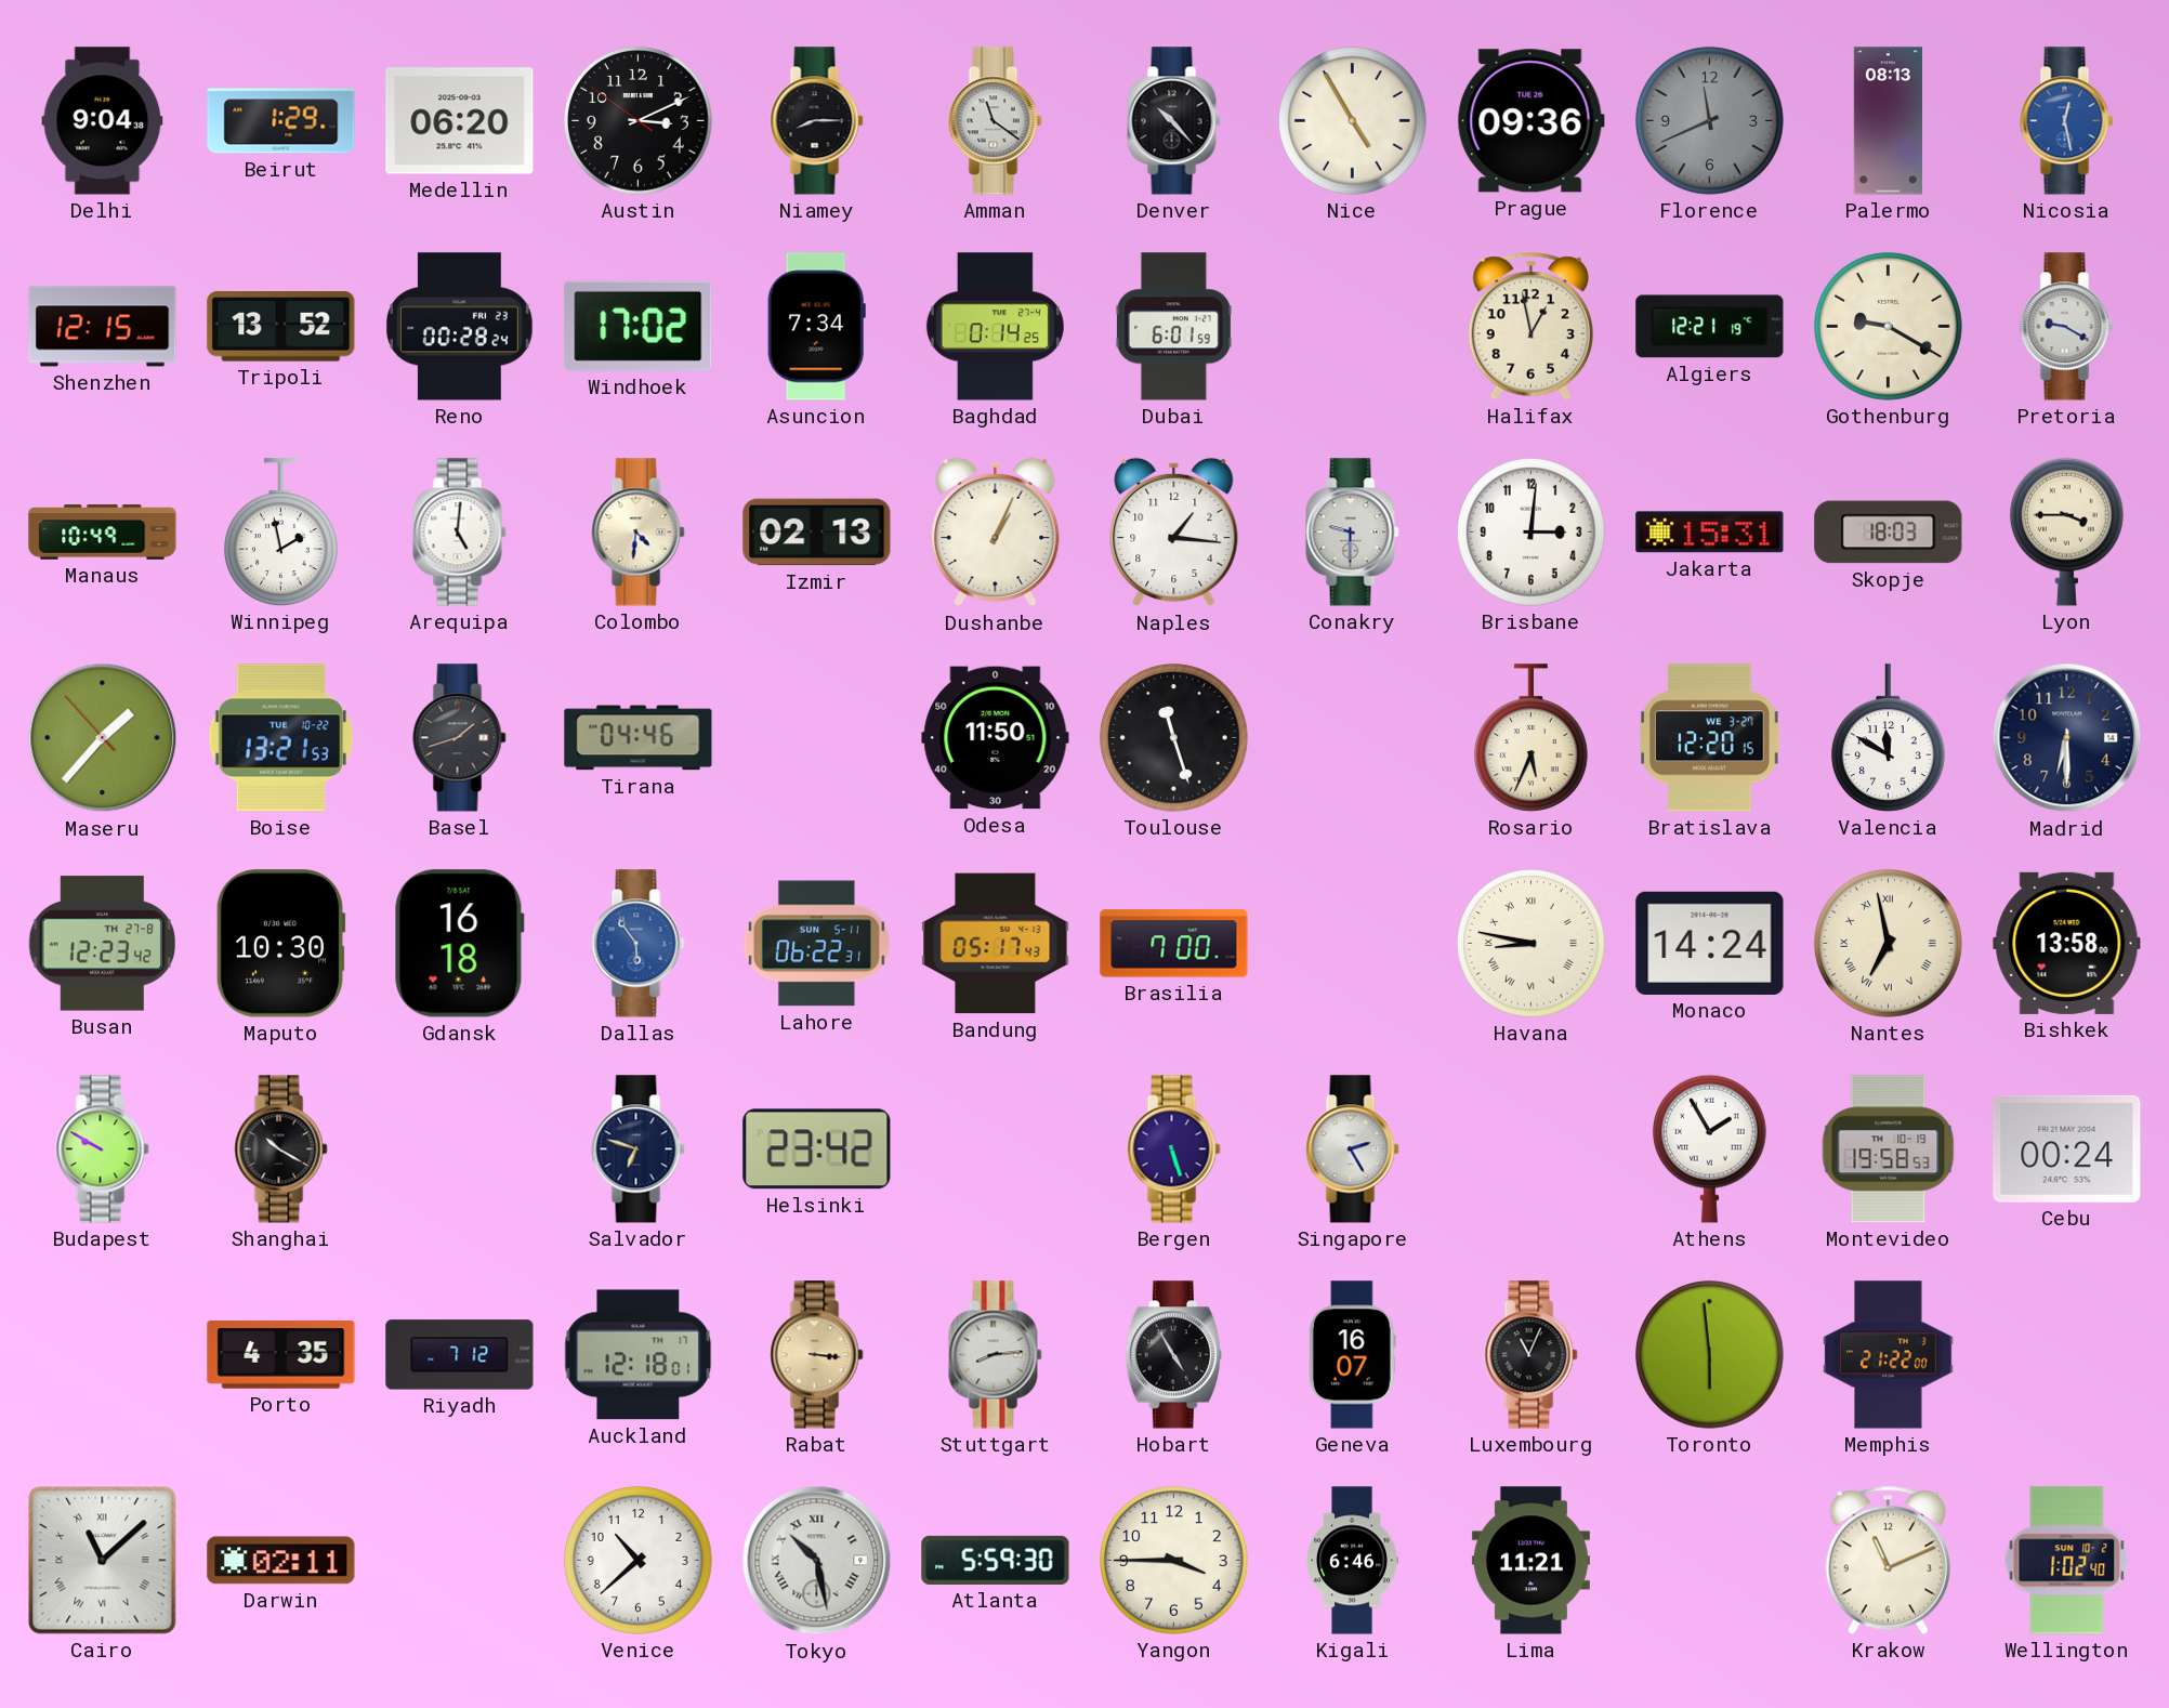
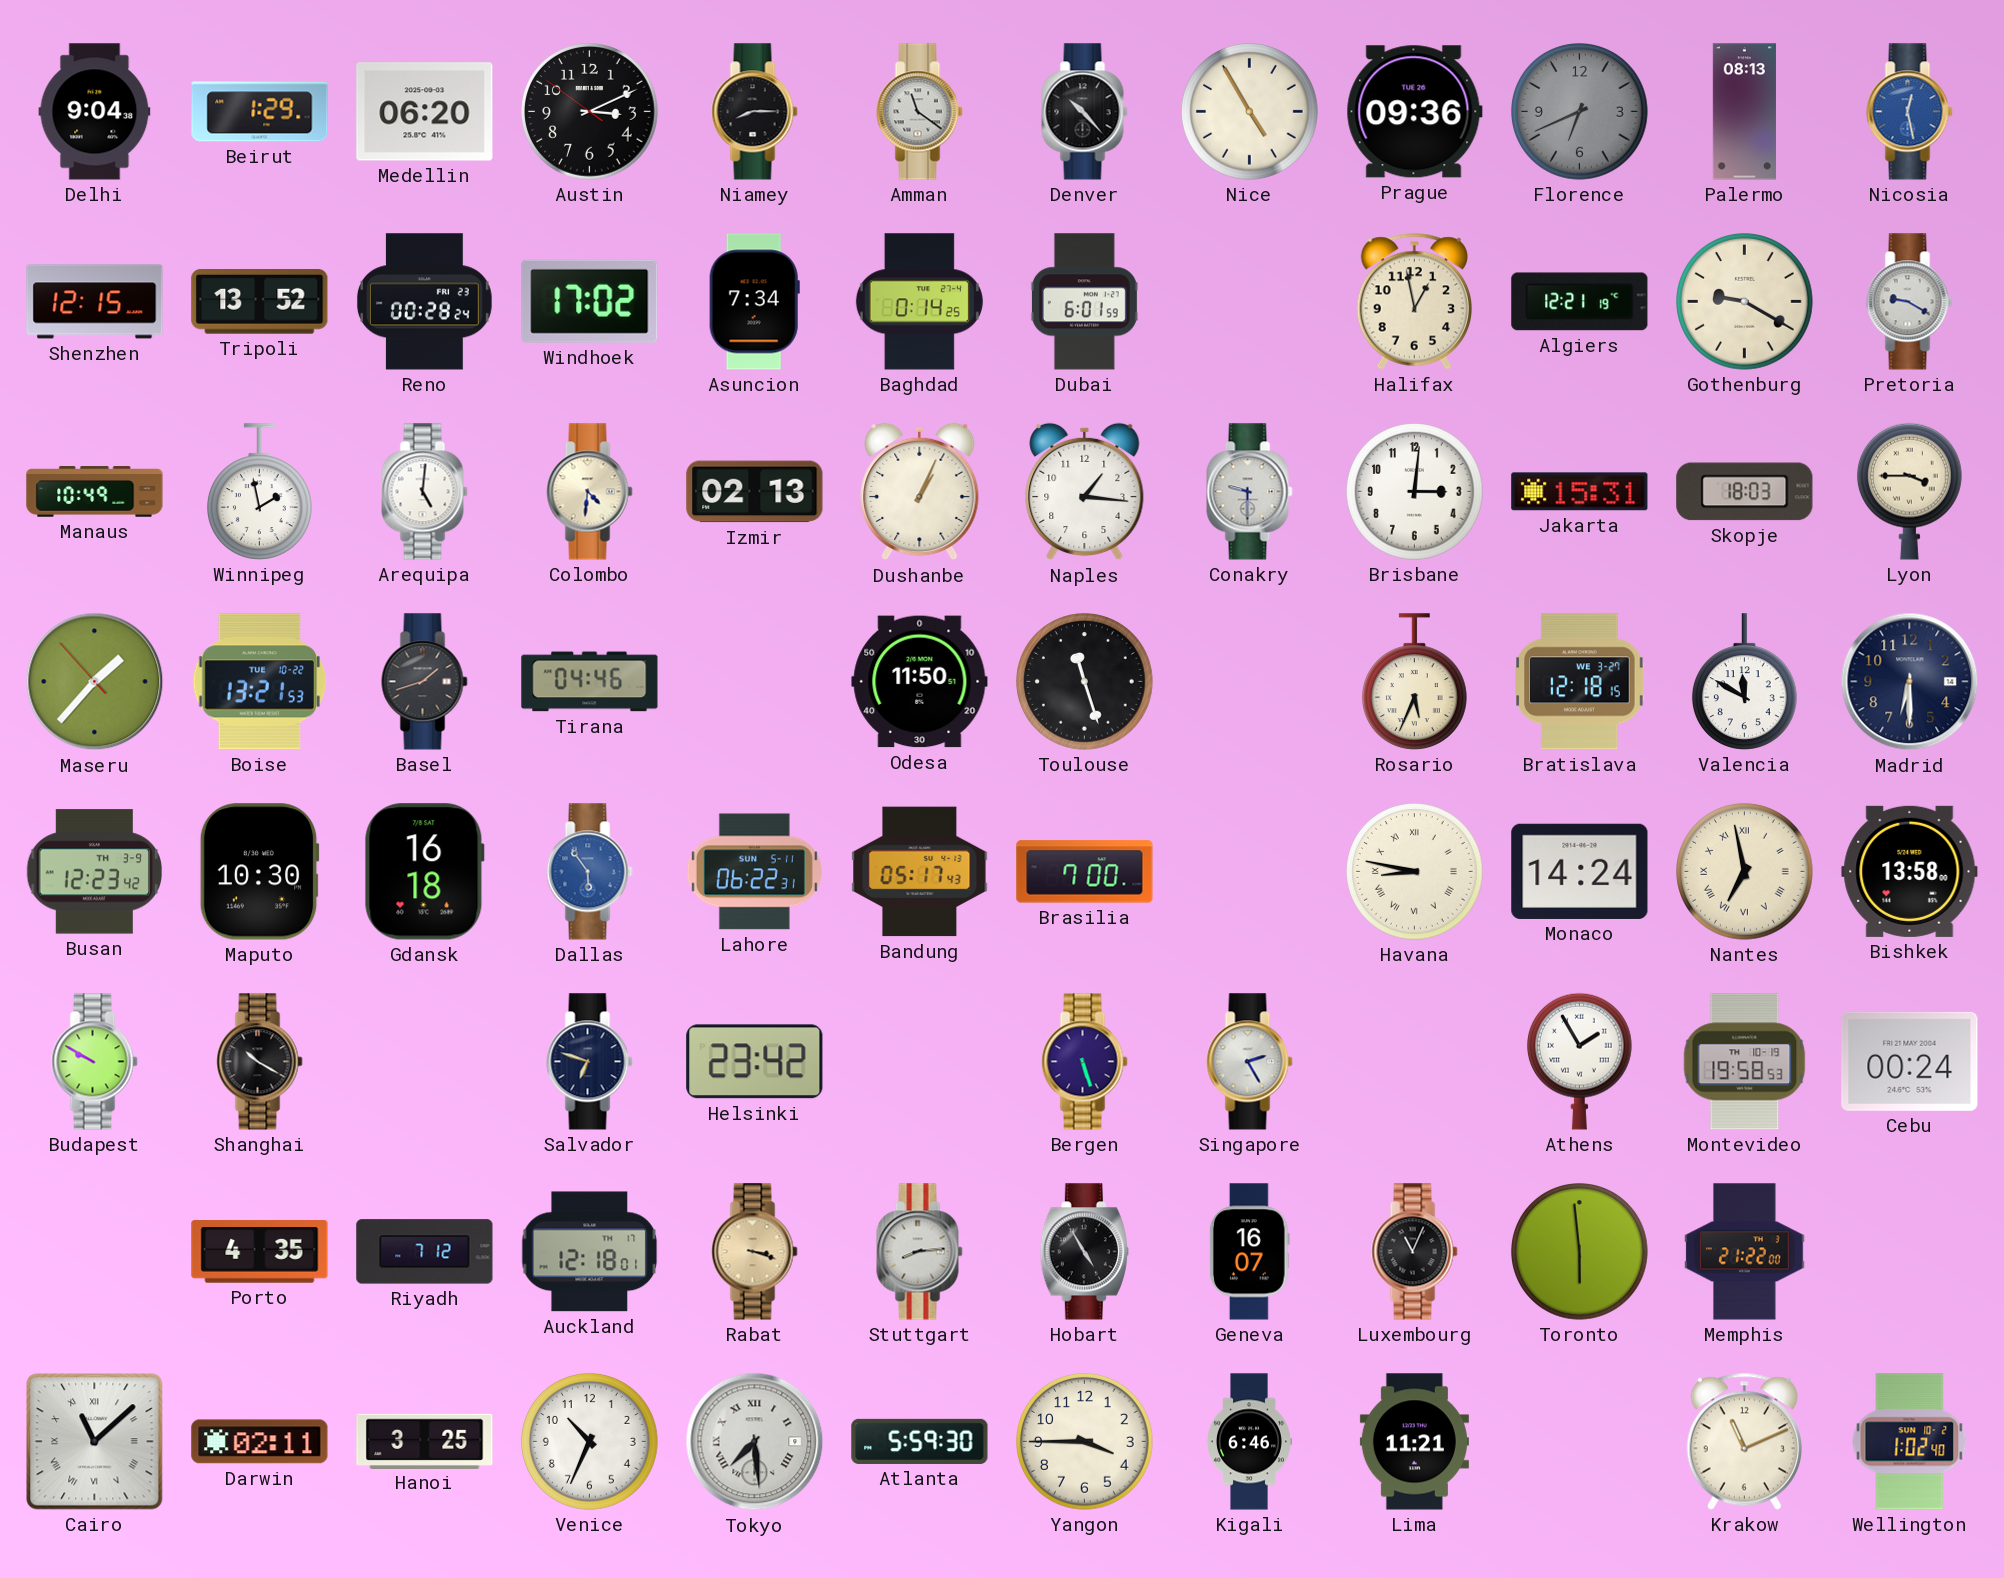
Florence: 11:41 -> 6:41 (1580, 112)
Bratislava: 12:20 -> 12:18 (1580, 682)
Busan date: TH 27-8 -> TH 3-9 (94, 872)
Rabat: 3:16 -> 3:18 (755, 1252)
Hanoi: none -> 3:25 (425, 1441)
Venice: 10:38 -> 10:34 (590, 1442)
Tokyo: 10:28 -> 7:29 (755, 1442)
